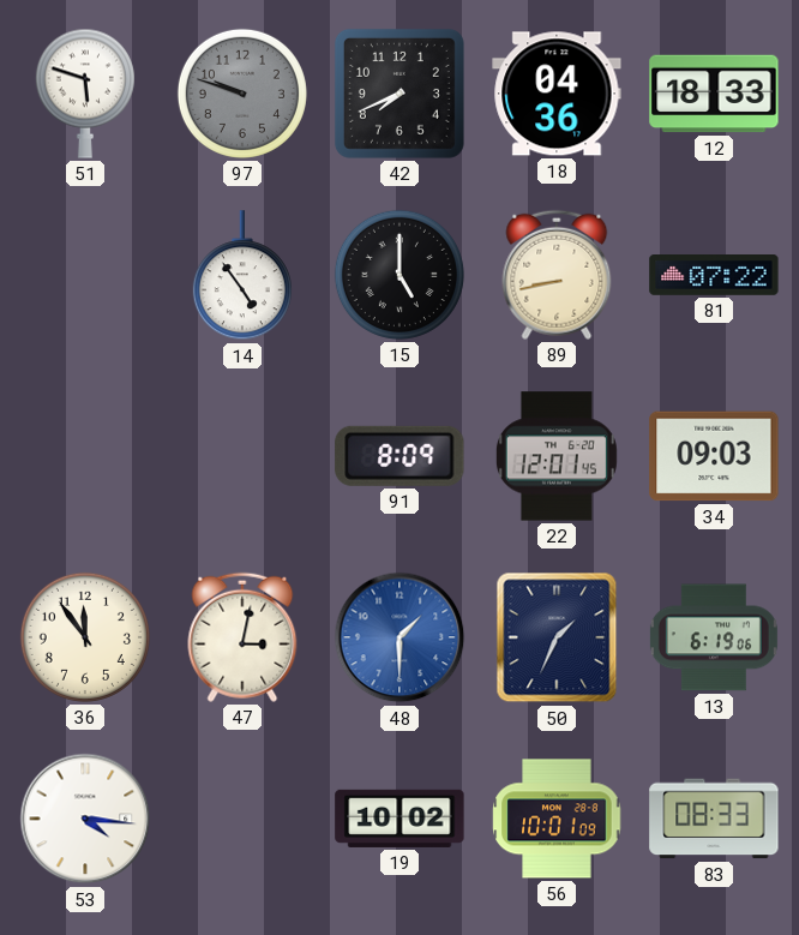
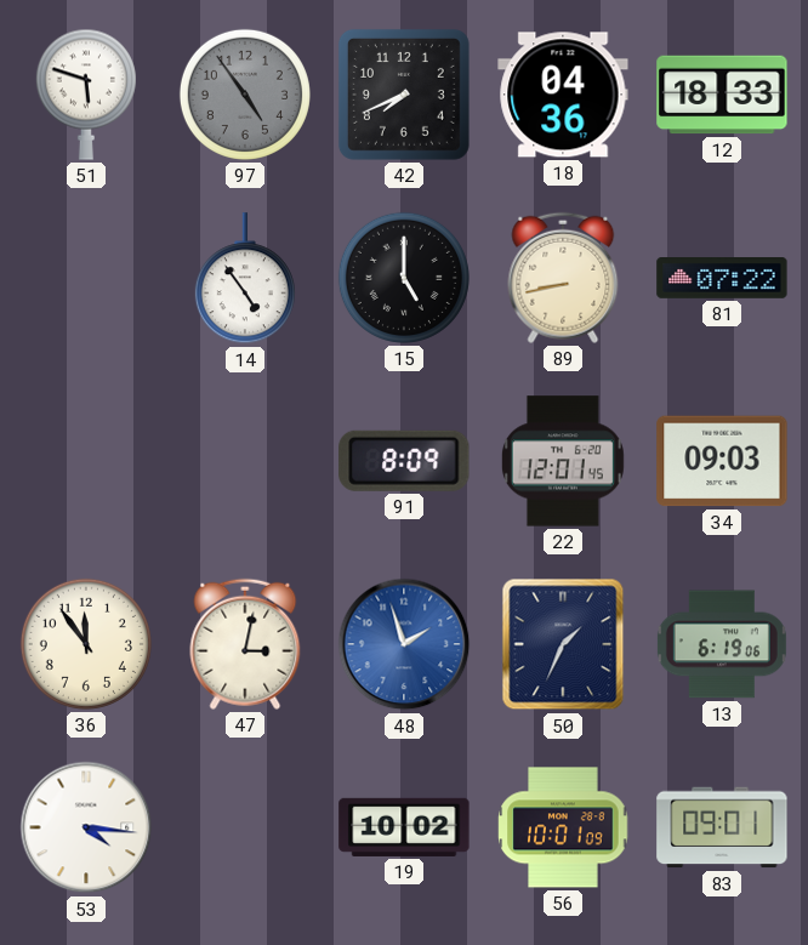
97: 9:48 -> 4:54 (245, 95)
48: 1:30 -> 1:57 (404, 644)
83: 08:33 -> 09:01 (722, 827)
